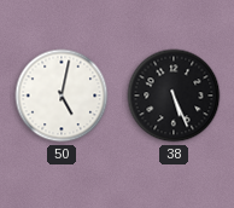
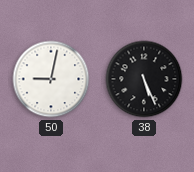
50: 5:02 -> 9:02 (51, 79)
